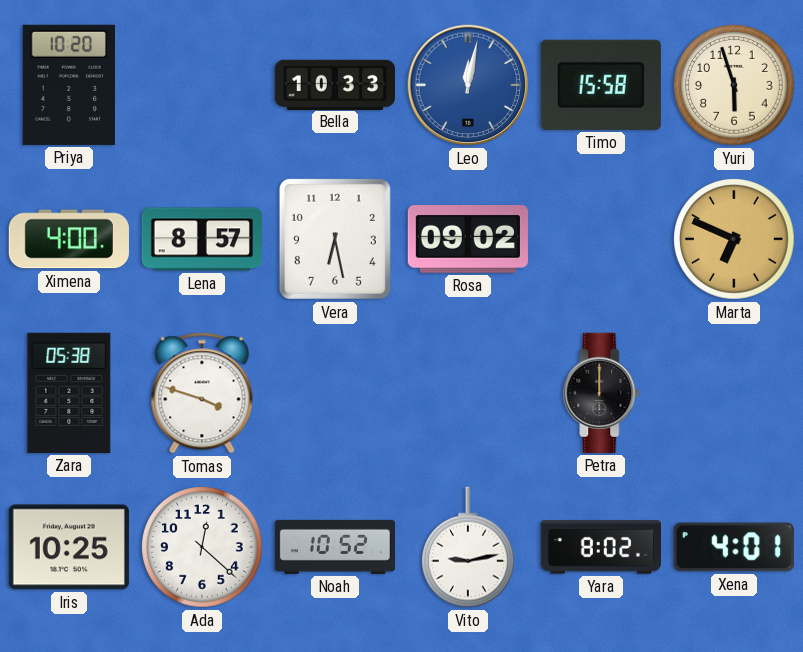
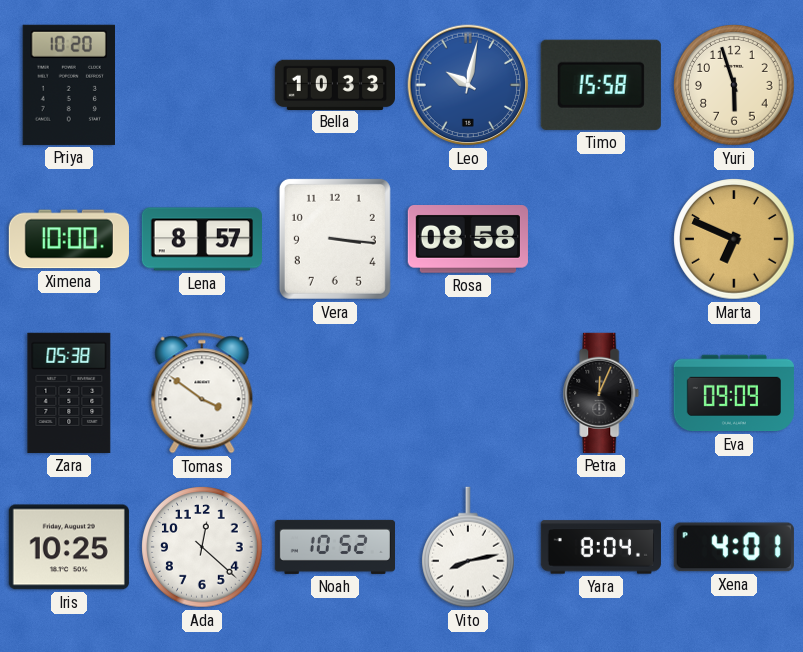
Leo: 12:02 -> 10:02 (468, 85)
Ximena: 4:00 -> 10:00 (69, 239)
Vera: 6:28 -> 3:16 (335, 239)
Rosa: 09:02 -> 08:58 (468, 240)
Tomas: 3:48 -> 3:51 (202, 393)
Petra: 12:00 -> 12:04 (601, 393)
Eva: none -> 09:09 (734, 393)
Vito: 9:13 -> 8:13 (469, 547)
Yara: 8:02 -> 8:04 (601, 547)
